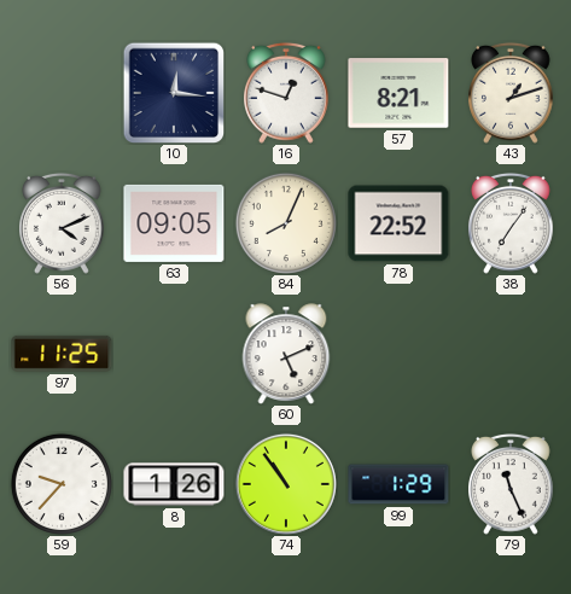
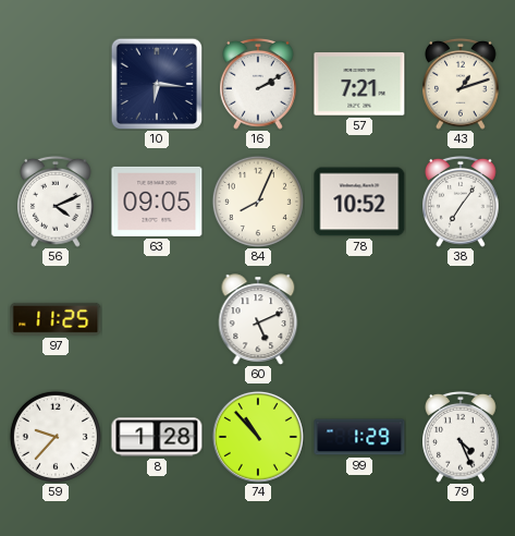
10: 12:16 -> 6:16 (157, 84)
16: 12:48 -> 2:10 (259, 84)
57: 8:21 -> 7:21 (359, 84)
78: 22:52 -> 10:52 (359, 202)
8: 1:26 -> 1:28 (157, 437)
74: 10:54 -> 10:53 (258, 437)
79: 11:26 -> 4:26 (462, 437)
